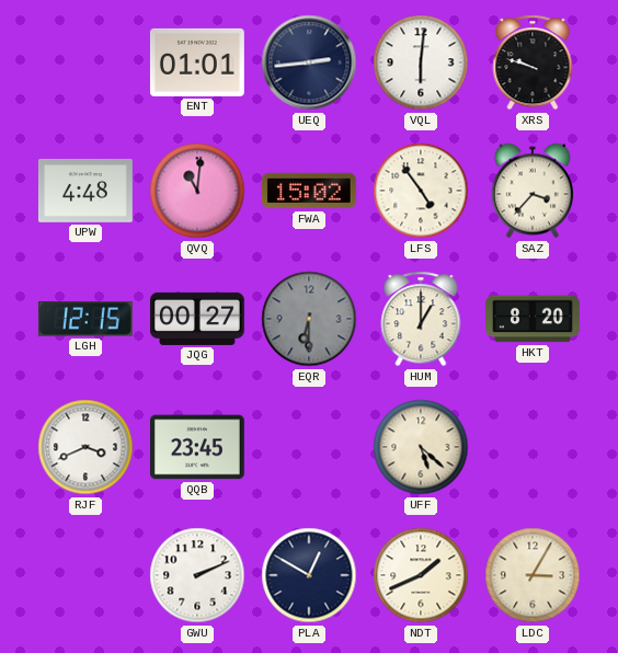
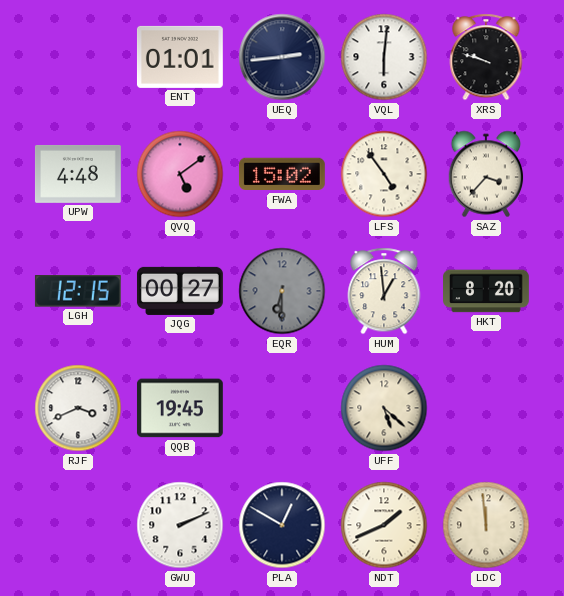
QVQ: 11:01 -> 5:09 (180, 174)
HUM: 1:00 -> 12:59 (384, 291)
QQB: 23:45 -> 19:45 (180, 408)
LDC: 3:05 -> 11:59 (486, 525)
